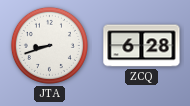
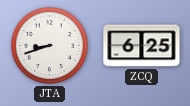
ZCQ: 6:28 -> 6:25 (142, 46)
